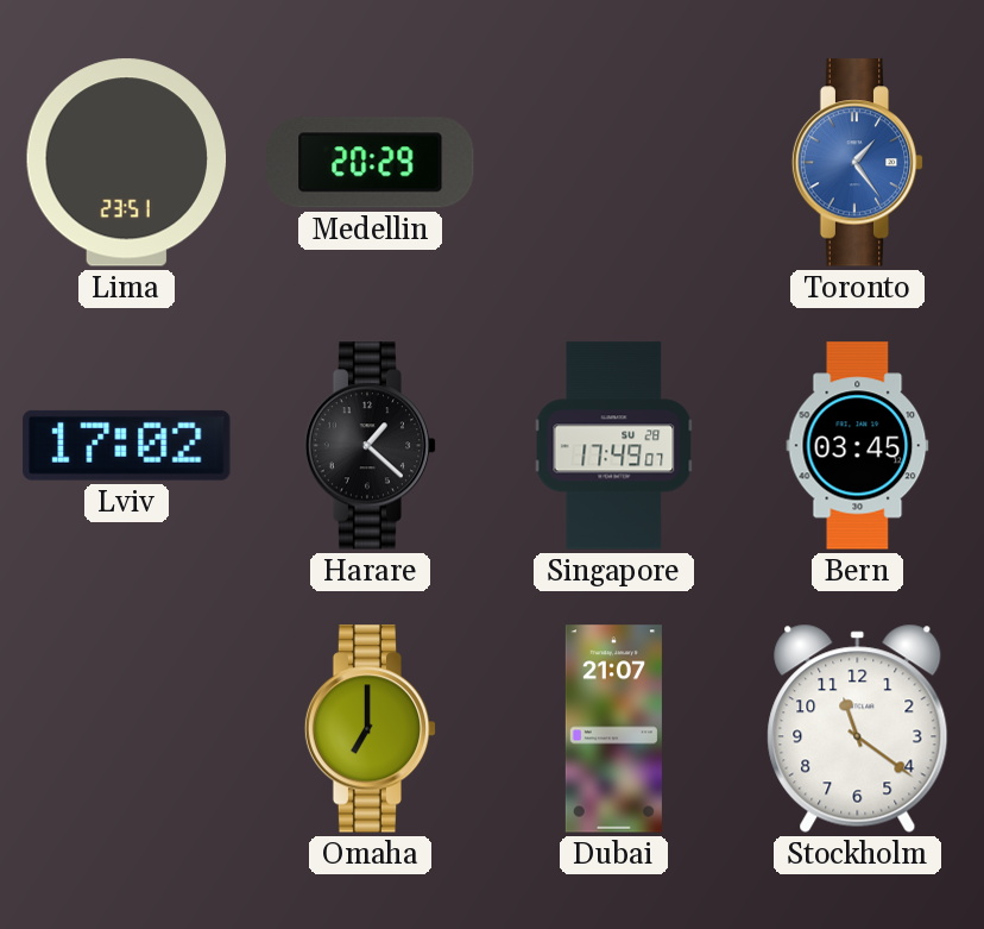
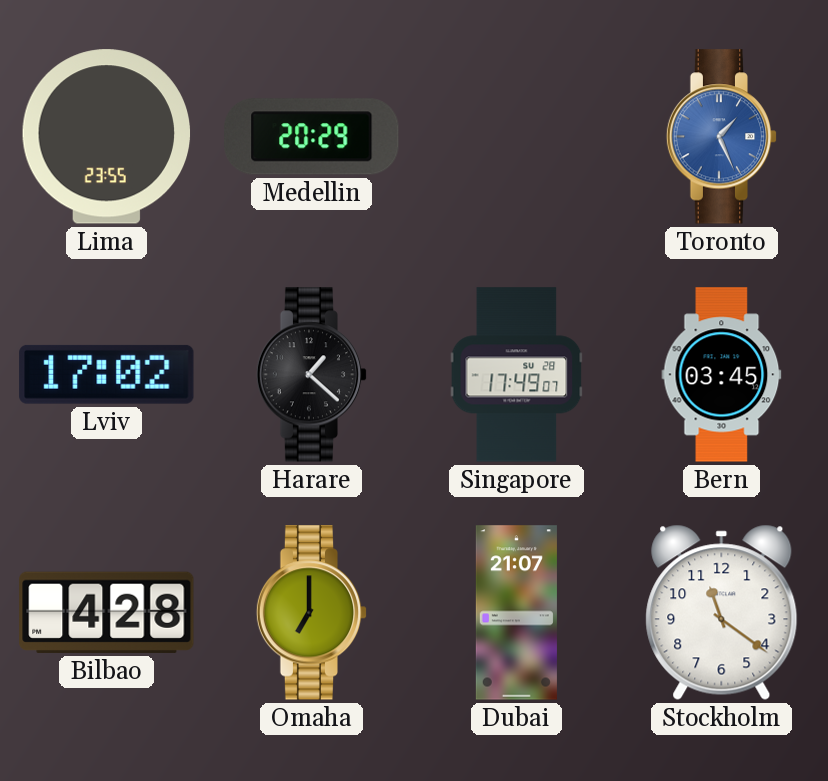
Lima: 23:51 -> 23:55 (107, 137)
Toronto: 1:24 -> 1:26 (722, 137)
Bilbao: none -> 4:28 (107, 612)
